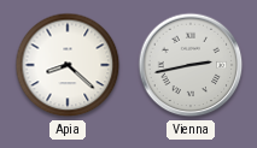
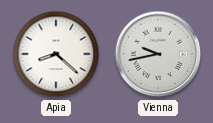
Vienna: 2:43 -> 9:43 (158, 54)
